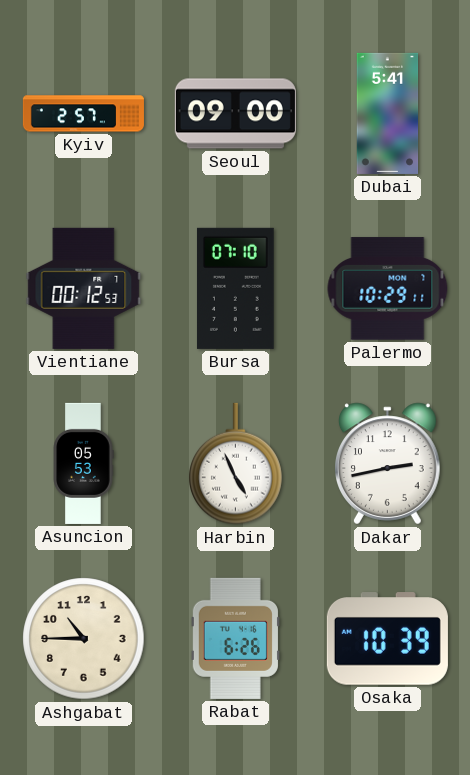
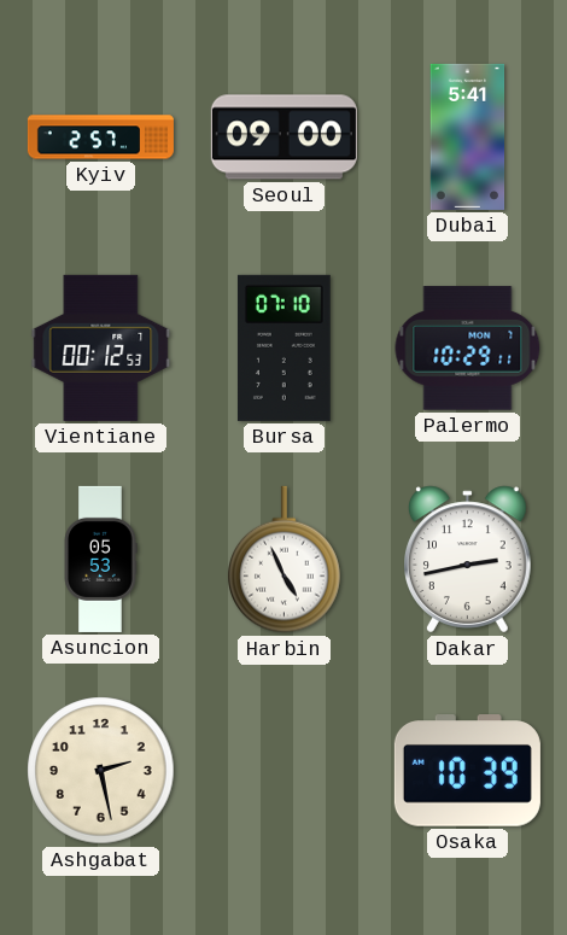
Ashgabat: 10:45 -> 2:28 (101, 771)
Rabat: 6:26 -> none (235, 638)
